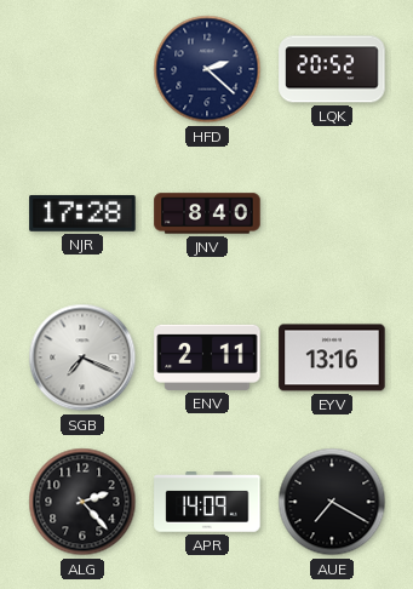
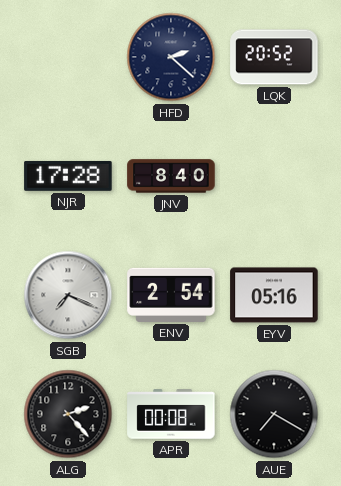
ENV: 2:11 -> 2:54 (171, 295)
EYV: 13:16 -> 05:16 (274, 295)
APR: 14:09 -> 00:08 (171, 414)
